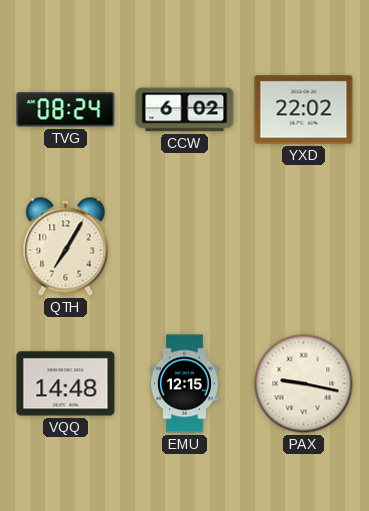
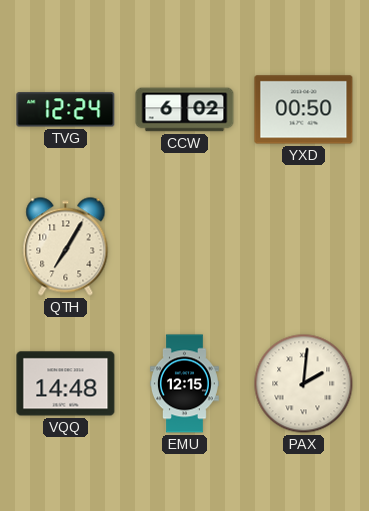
TVG: 08:24 -> 12:24 (66, 110)
YXD: 22:02 -> 00:50 (304, 110)
PAX: 9:17 -> 2:01 (304, 384)
